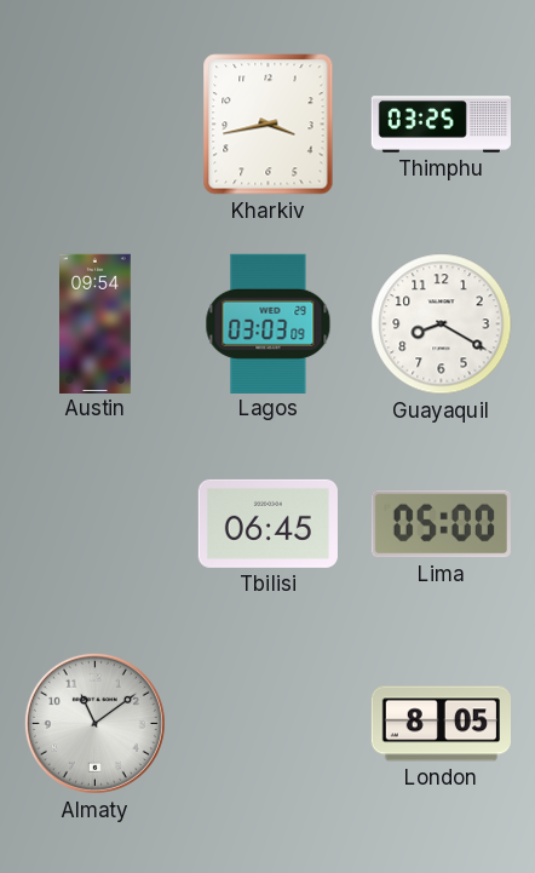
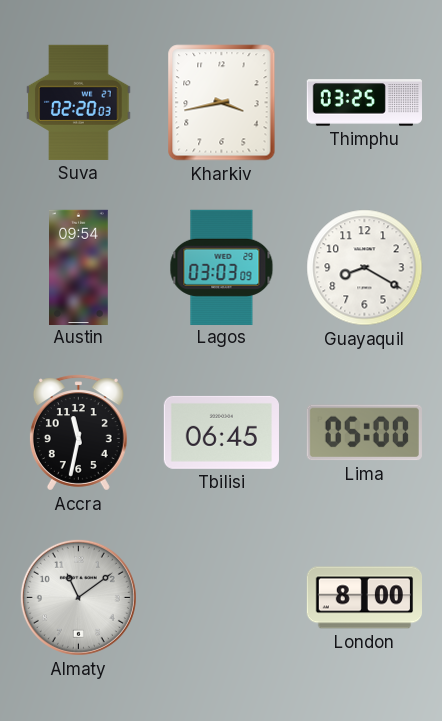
Suva: none -> 02:20 (79, 102)
Accra: none -> 11:32 (78, 433)
London: 8:05 -> 8:00 (364, 598)
